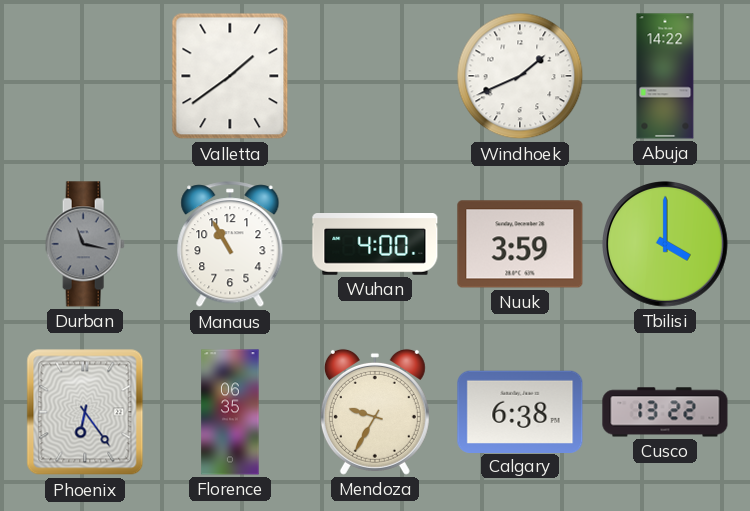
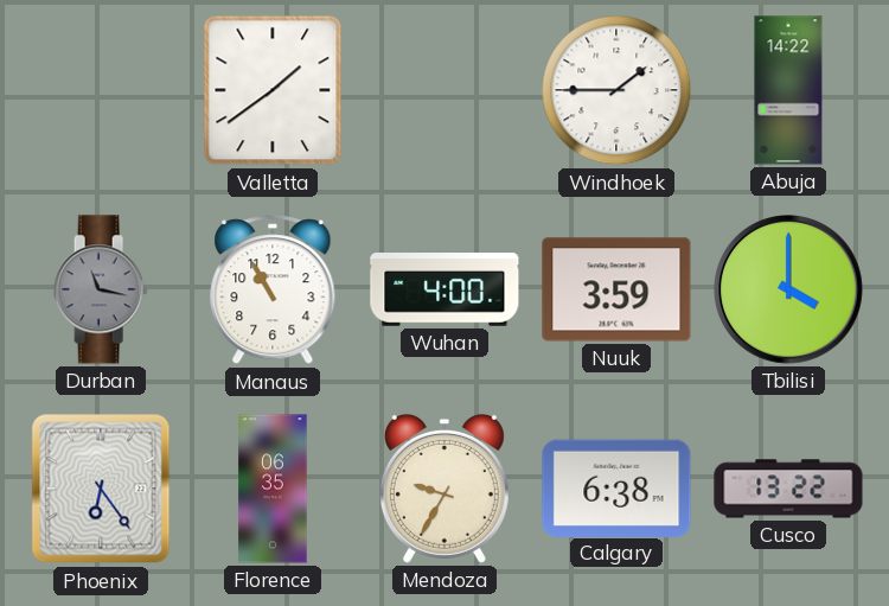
Windhoek: 1:41 -> 1:45 (616, 90)
